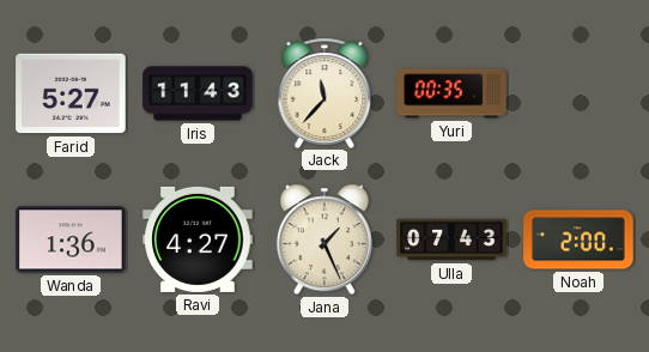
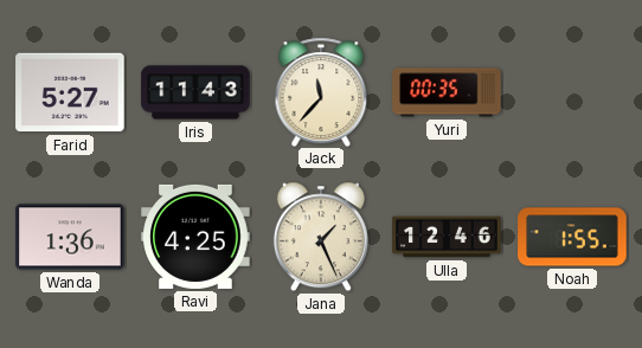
Ravi: 4:27 -> 4:25 (195, 237)
Ulla: 07:43 -> 12:46 (447, 237)
Noah: 2:00 -> 1:55 (572, 237)
